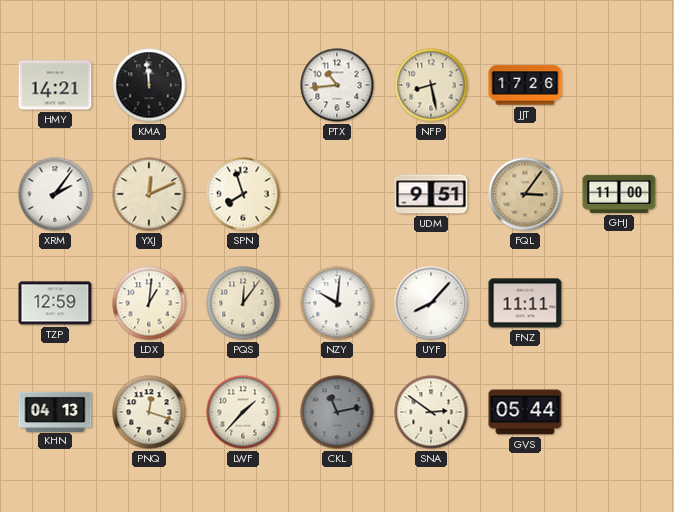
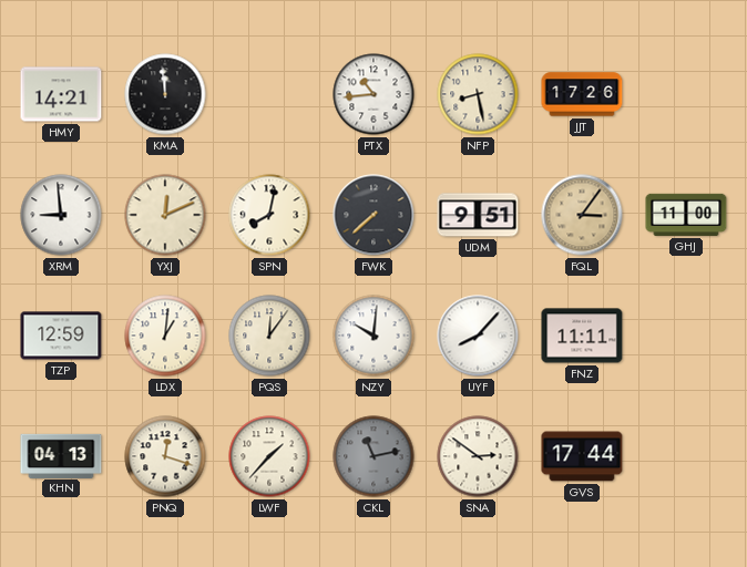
XRM: 2:06 -> 8:59 (61, 215)
SPN: 7:57 -> 8:02 (269, 215)
FWK: none -> 7:38 (373, 215)
GVS: 05:44 -> 17:44 (582, 456)
